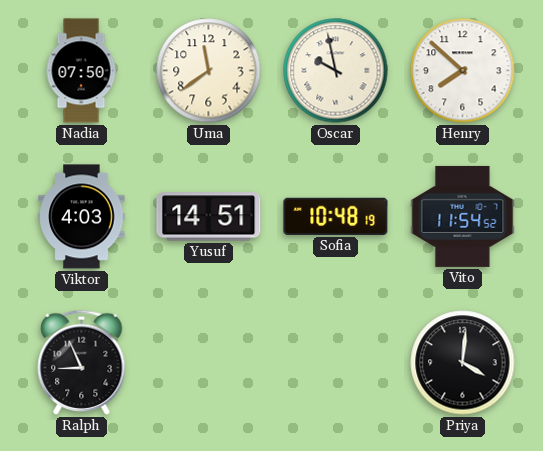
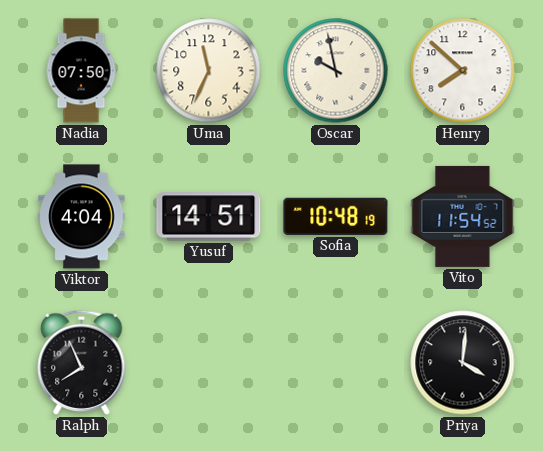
Uma: 11:39 -> 11:34 (209, 71)
Viktor: 4:03 -> 4:04 (82, 217)
Ralph: 8:56 -> 7:56 (82, 362)
